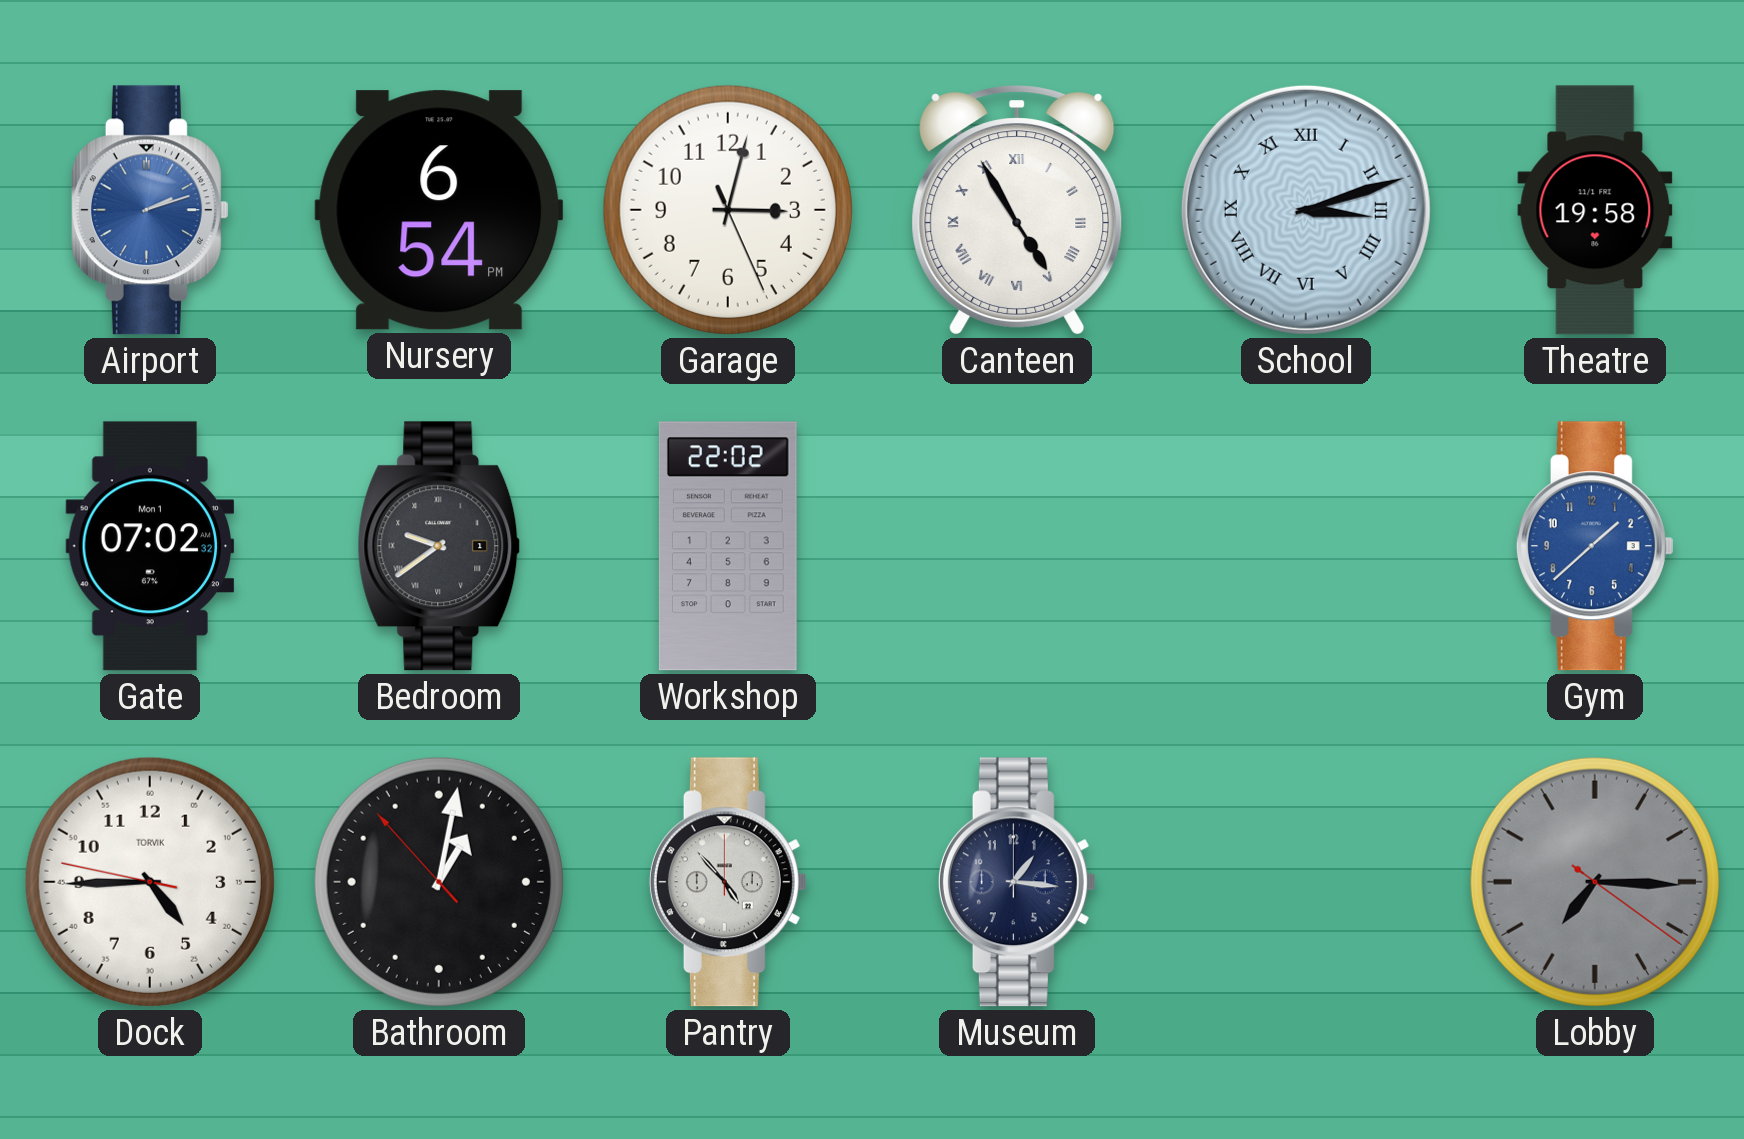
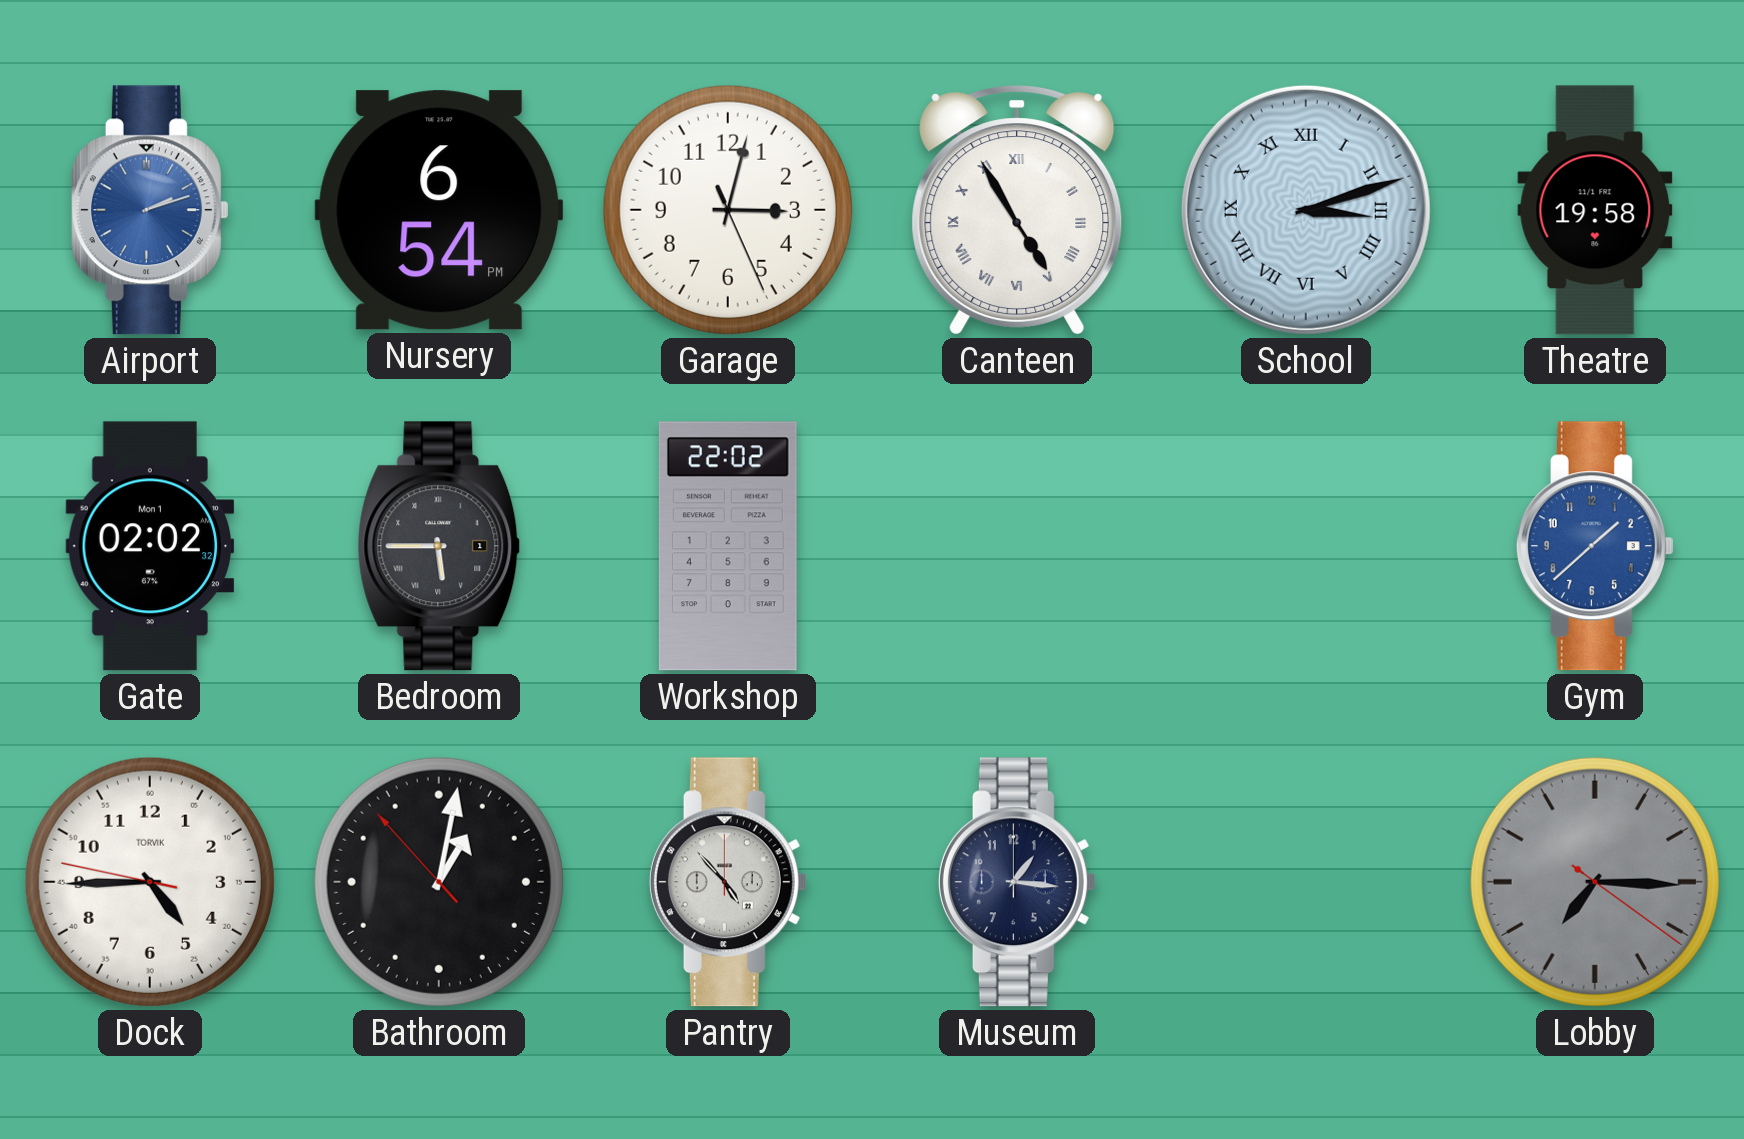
Gate: 07:02 -> 02:02 (150, 546)
Bedroom: 9:39 -> 5:45 (439, 546)
